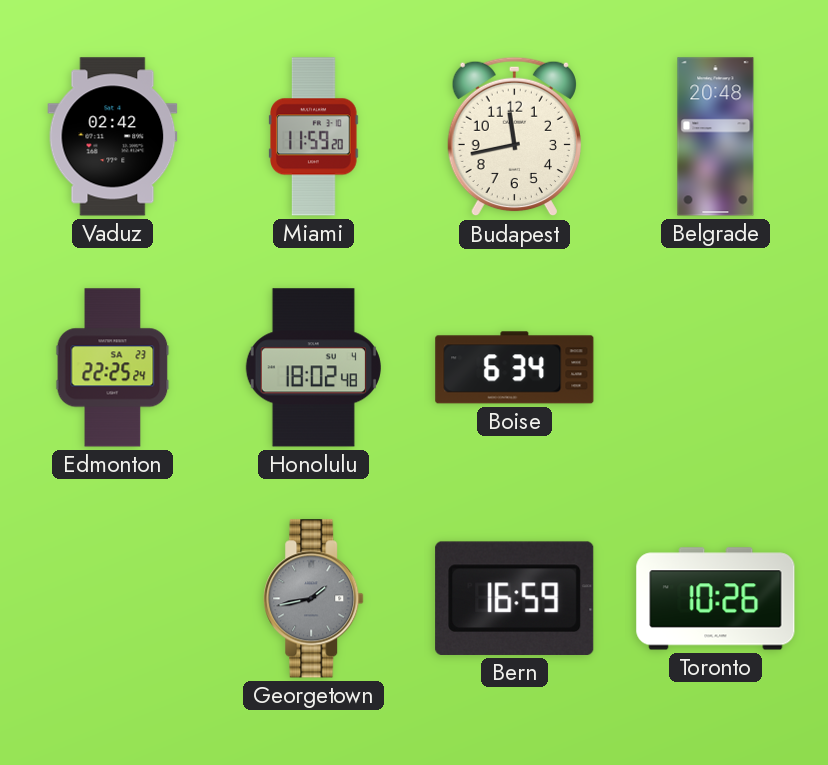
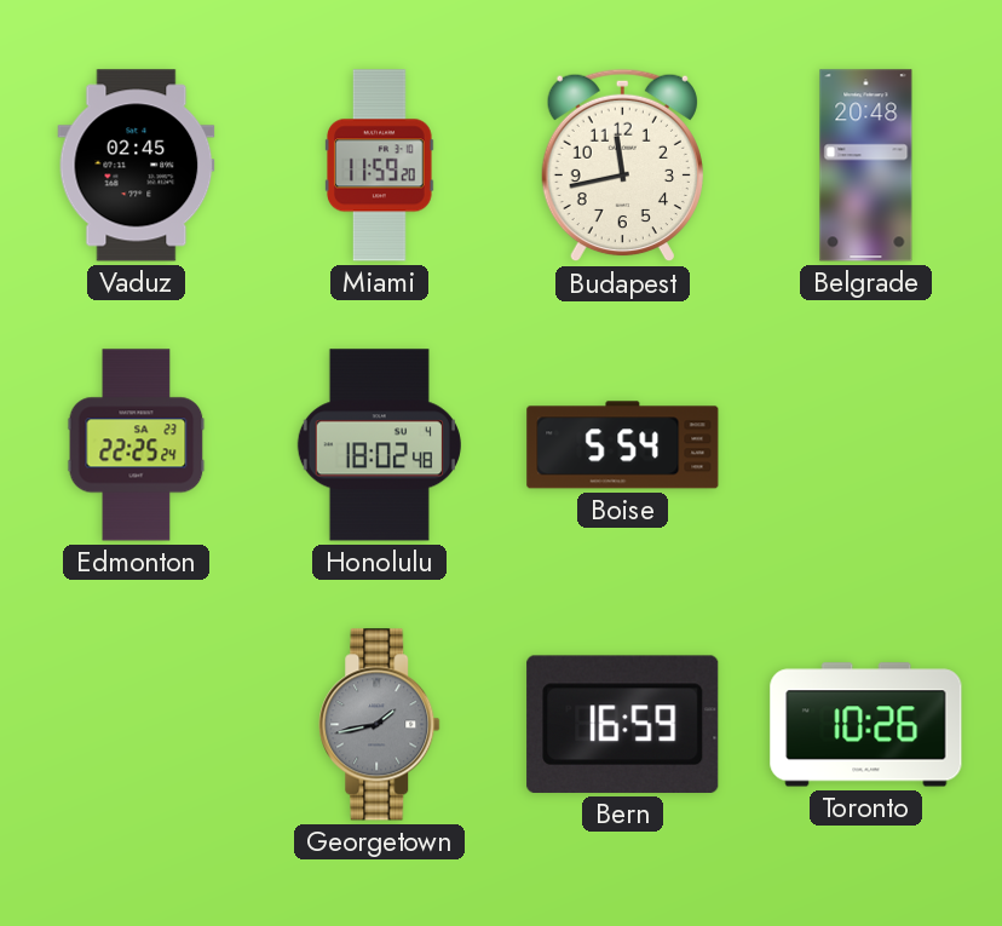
Vaduz: 02:42 -> 02:45 (137, 166)
Boise: 6:34 -> 5:54 (623, 445)
